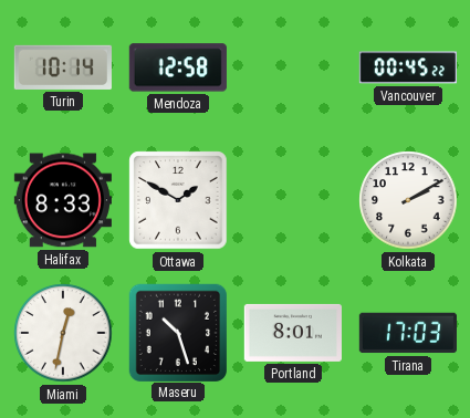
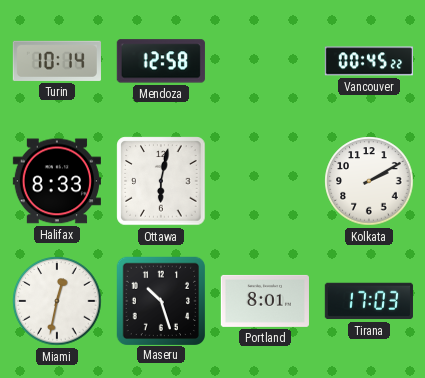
Ottawa: 1:50 -> 6:02 (161, 181)
